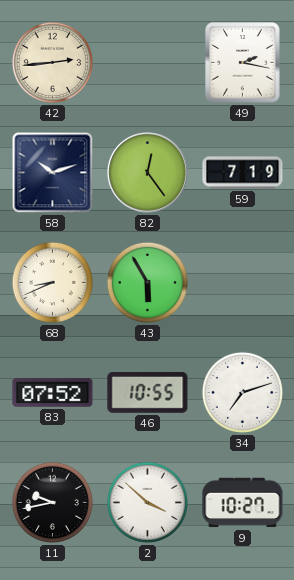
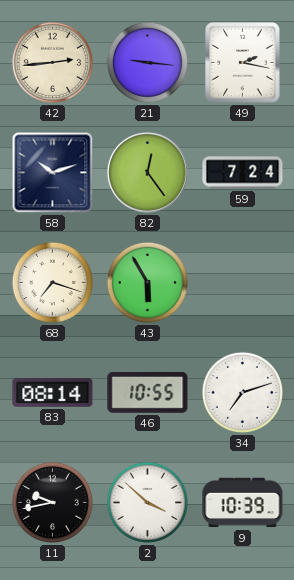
21: none -> 9:16 (147, 62)
59: 7:19 -> 7:24 (243, 173)
68: 8:41 -> 7:18 (52, 282)
83: 07:52 -> 08:14 (53, 392)
9: 10:27 -> 10:39 (243, 503)
